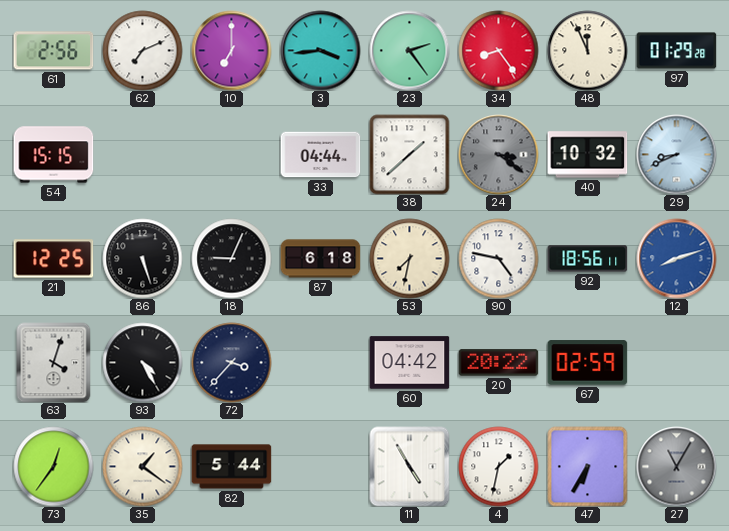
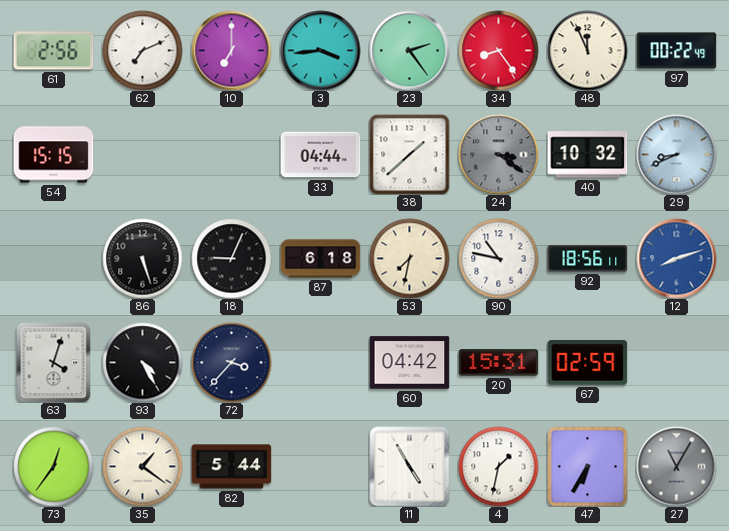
97: 01:29 -> 00:22 (676, 51)
21: 12:25 -> none (53, 259)
90: 4:47 -> 10:47 (498, 258)
20: 20:22 -> 15:31 (498, 363)
